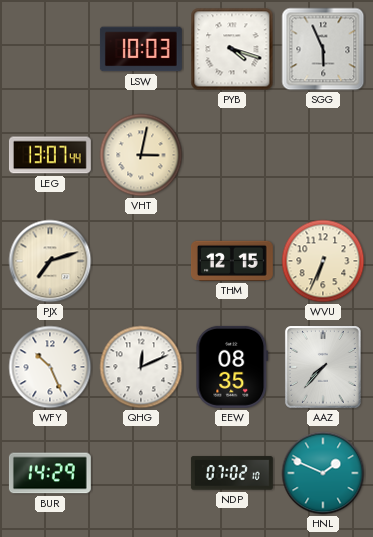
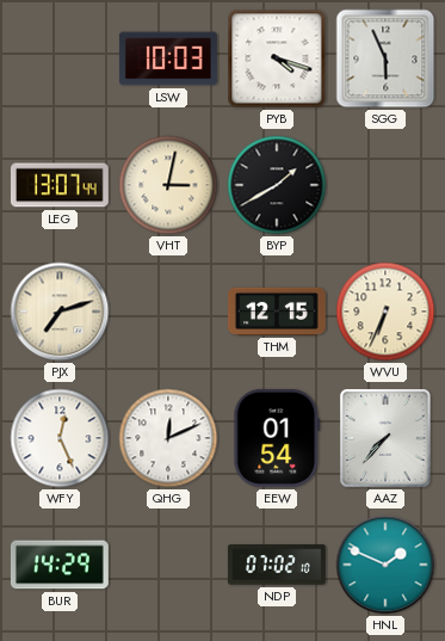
BYP: none -> 1:40 (277, 185)
WFY: 10:26 -> 12:26 (60, 438)
EEW: 08:35 -> 01:54 (277, 438)
